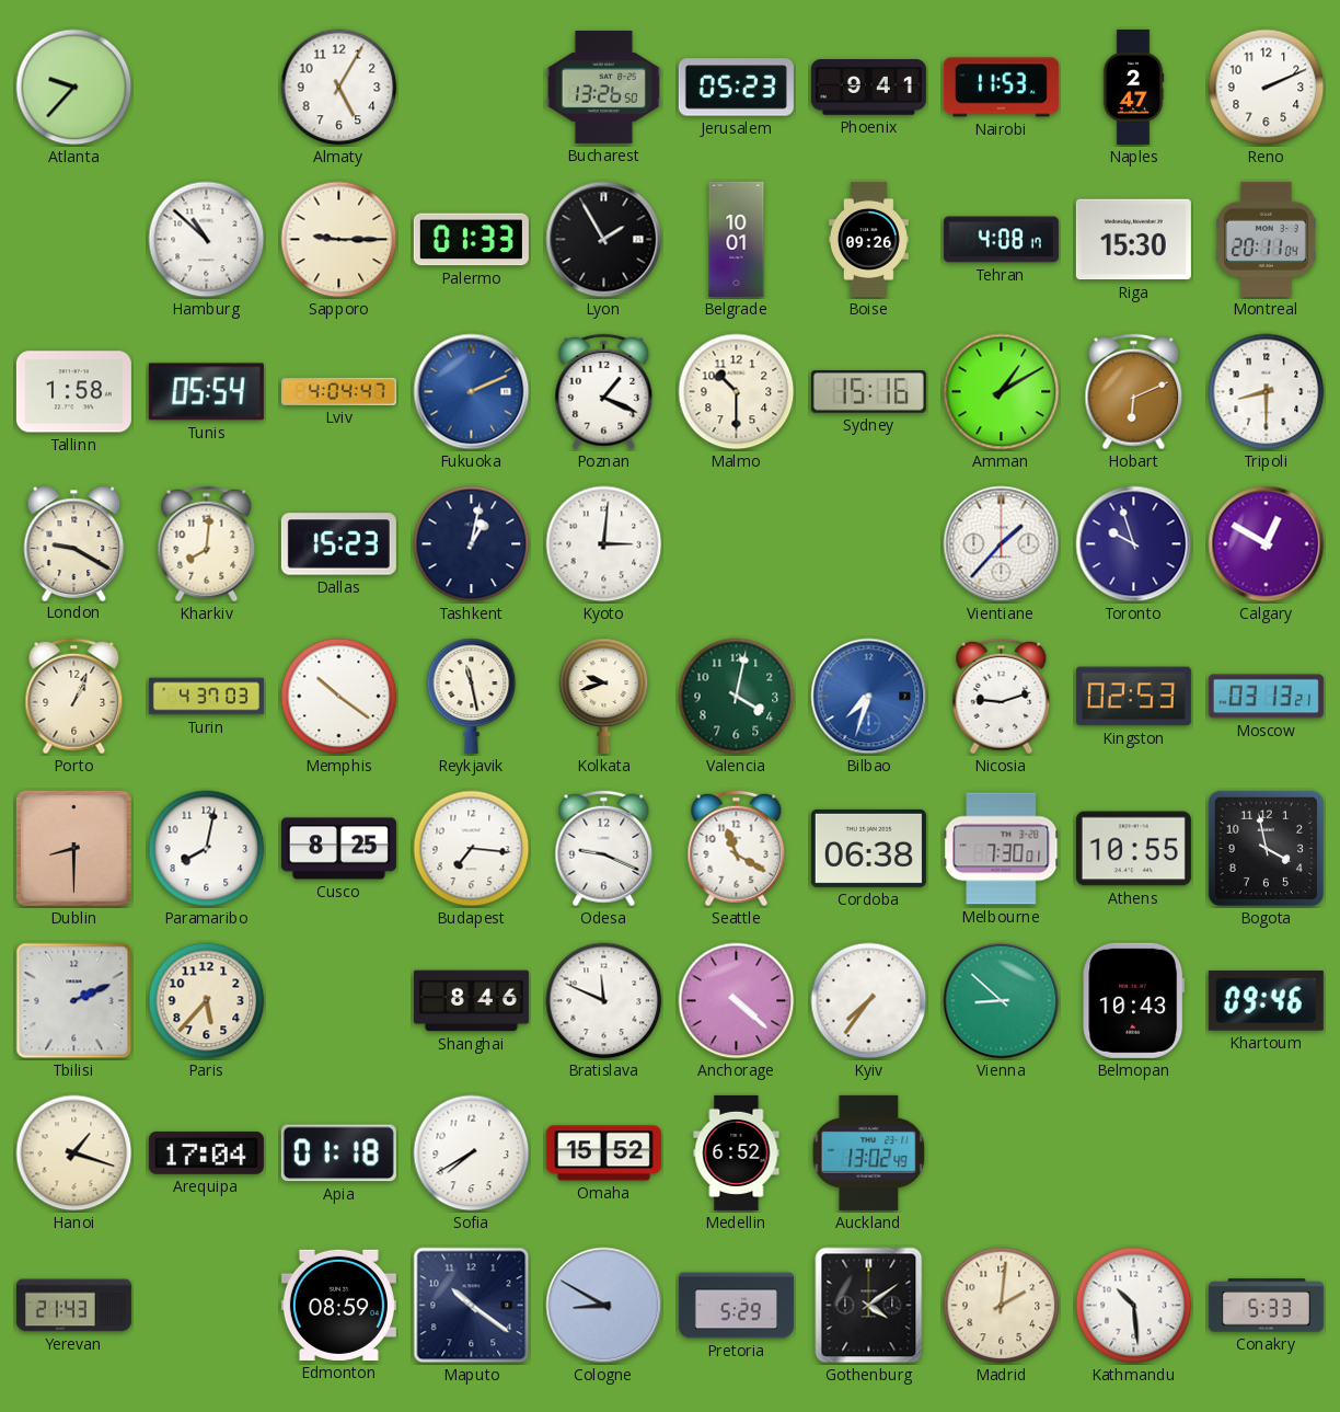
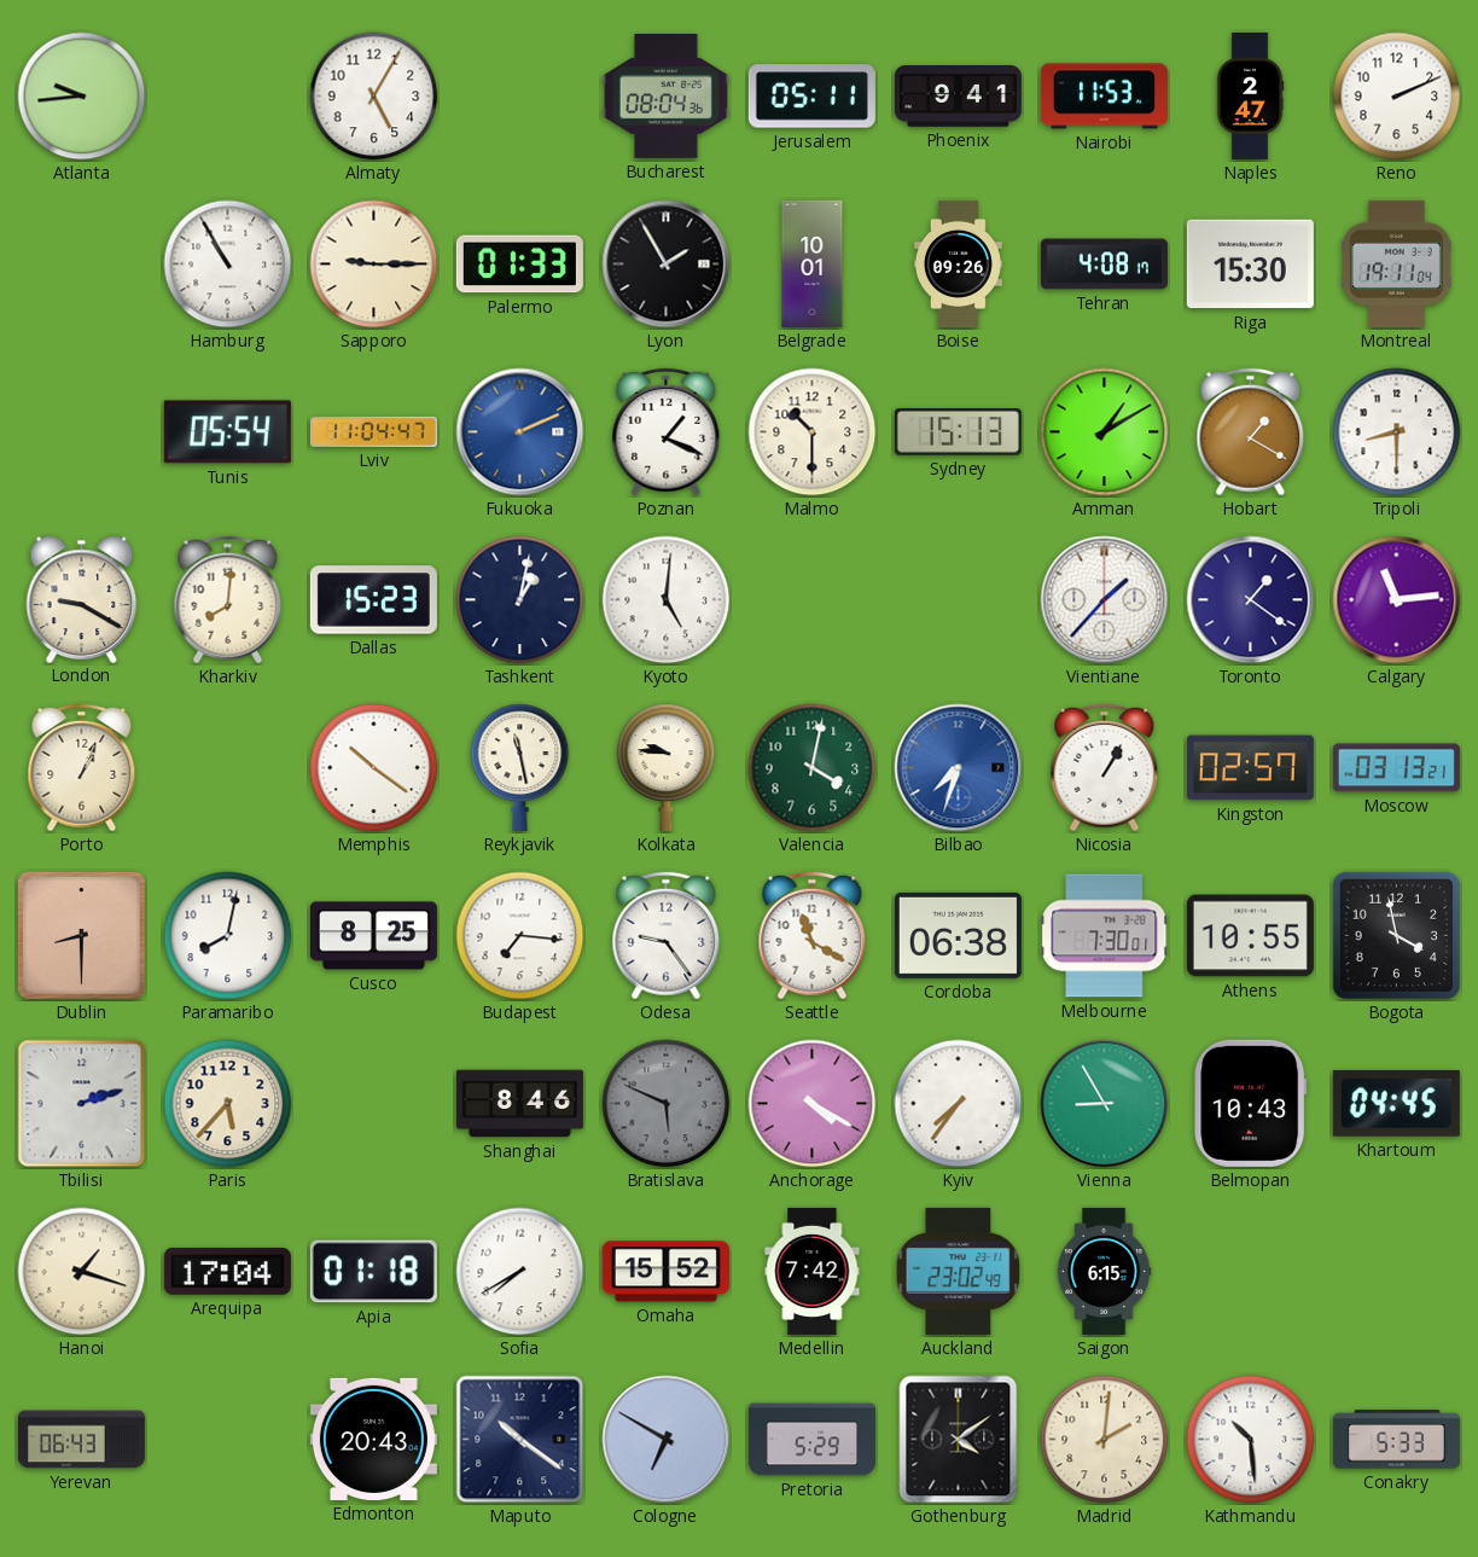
Atlanta: 9:37 -> 9:44 (82, 97)
Bucharest: 13:26 -> 08:04 (665, 95)
Jerusalem: 05:23 -> 05:11 (811, 97)
Hamburg: 10:52 -> 10:55 (228, 265)
Montreal: 20:11 -> 19:11 (1396, 263)
Tallinn: 1:58 -> none (73, 392)
Lviv: 4:04 -> 11:04 (373, 431)
Sydney: 15:16 -> 15:13 (958, 432)
Hobart: 6:11 -> 1:20 (1251, 432)
Kyoto: 3:01 -> 5:01 (667, 600)
Toronto: 9:57 -> 1:21 (1251, 600)
Calgary: 12:50 -> 11:14 (1397, 600)
Turin: 4:37 -> none (206, 697)
Kolkata: 9:42 -> 9:46 (667, 767)
Nicosia: 9:12 -> 1:05 (1105, 768)
Kingston: 02:53 -> 02:57 (1250, 768)
Odesa: 9:19 -> 9:24 (667, 936)
Tbilisi: 2:11 -> 2:12 (82, 1104)
Bratislava: 11:49 -> 5:49 (667, 1104)
Bratislava dial: white -> grey (667, 1104)
Anchorage: 4:22 -> 4:20 (813, 1104)
Vienna: 8:52 -> 8:55 (1105, 1104)
Khartoum: 09:46 -> 04:45 (1396, 1103)
Medellin: 6:52 -> 7:42 (813, 1271)
Auckland: 13:02 -> 23:02 (959, 1271)
Saigon: none -> 6:15 (1104, 1271)
Yerevan: 21:43 -> 06:43 (81, 1440)
Edmonton: 08:59 -> 20:43 (373, 1439)
Cologne: 8:50 -> 6:50 (667, 1440)
